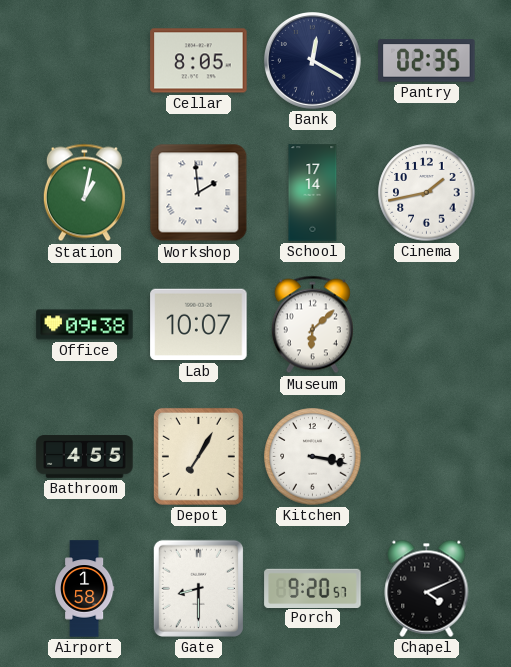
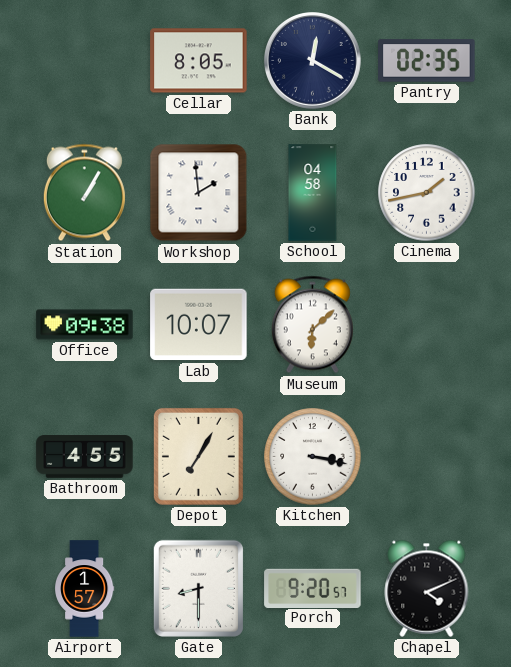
Station: 1:02 -> 1:05 (84, 193)
School: 17:14 -> 04:58 (313, 193)
Airport: 1:58 -> 1:57 (85, 589)
